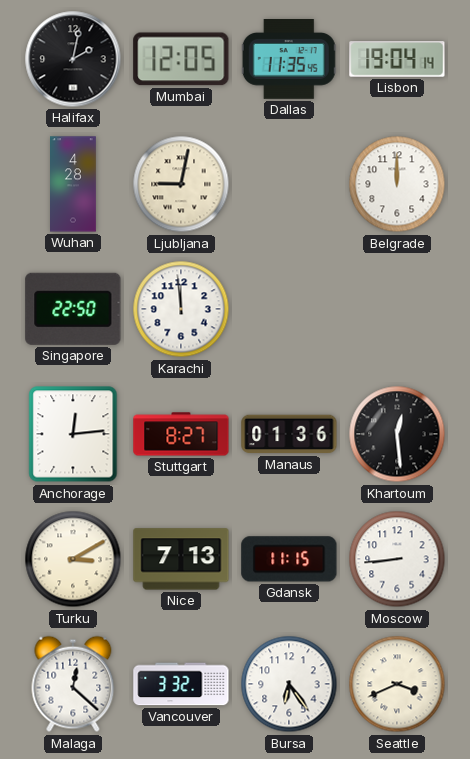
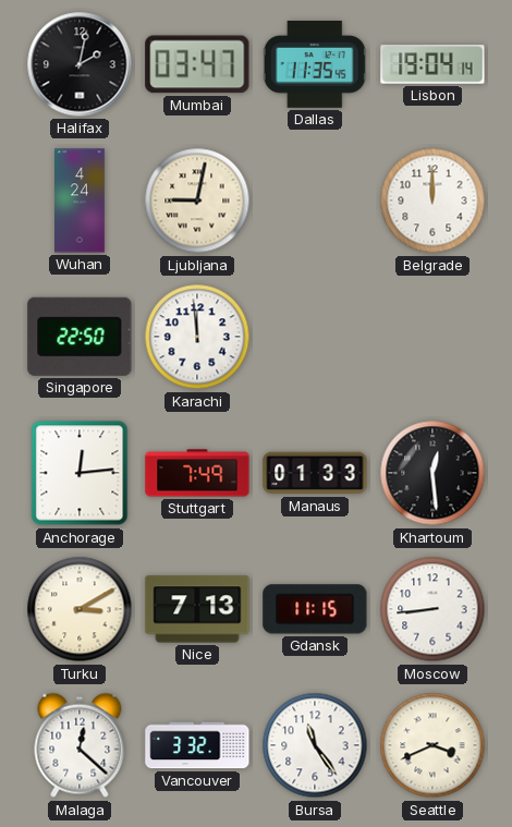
Mumbai: 12:05 -> 03:47 (197, 64)
Wuhan: 4:28 -> 4:24 (80, 200)
Stuttgart: 8:27 -> 7:49 (197, 473)
Manaus: 01:36 -> 01:33 (315, 473)
Bursa: 6:24 -> 11:24 (315, 745)
